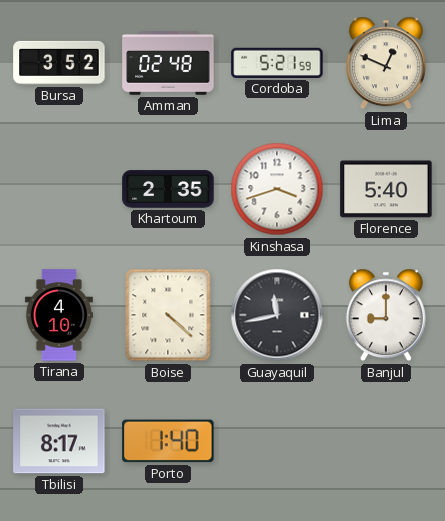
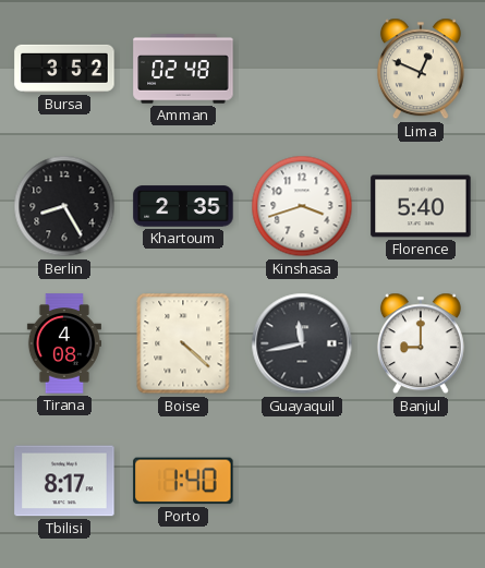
Cordoba: 5:21 -> none (277, 63)
Berlin: none -> 8:25 (64, 206)
Tirana: 4:10 -> 4:08 (64, 343)
